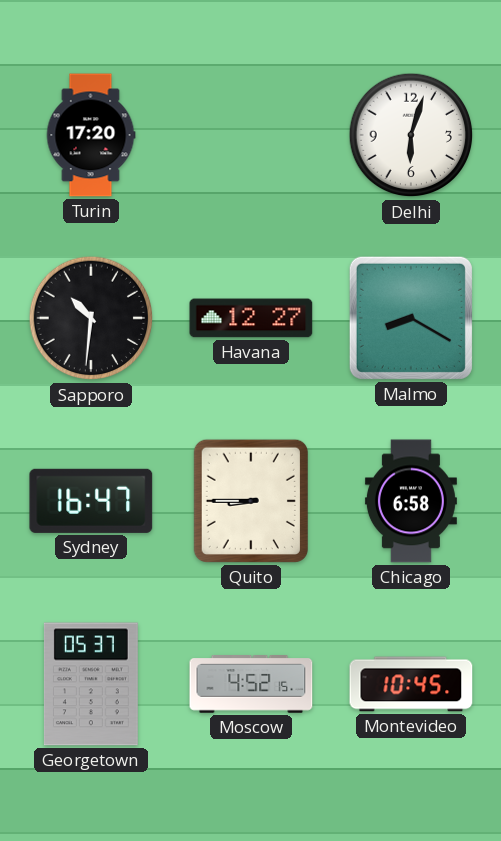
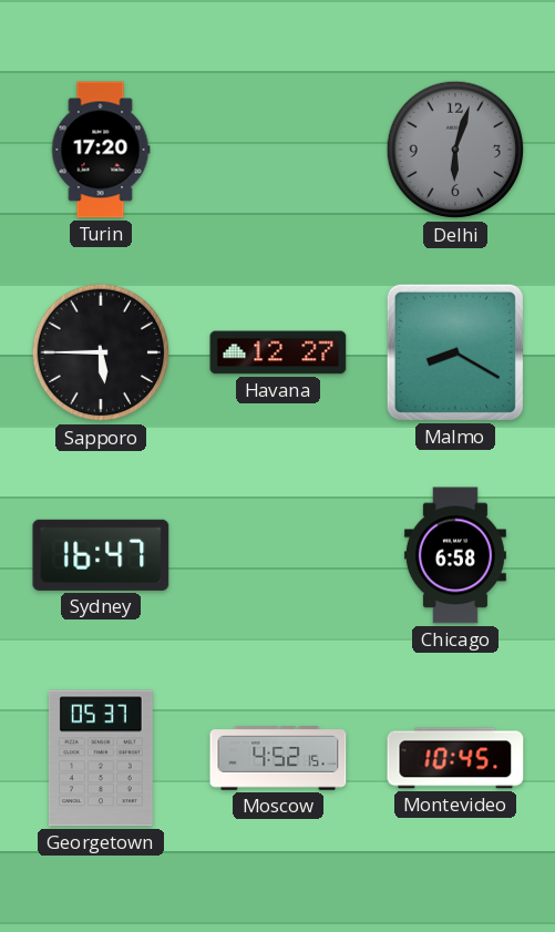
Delhi dial: white -> grey (455, 150)
Sapporo: 10:31 -> 5:45 (101, 352)
Quito: 8:45 -> none (251, 501)
